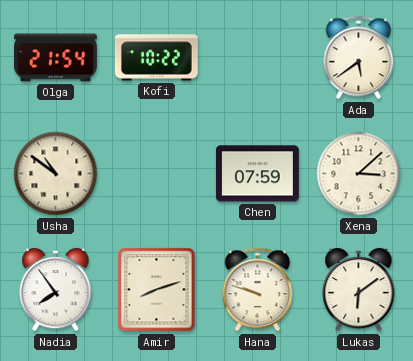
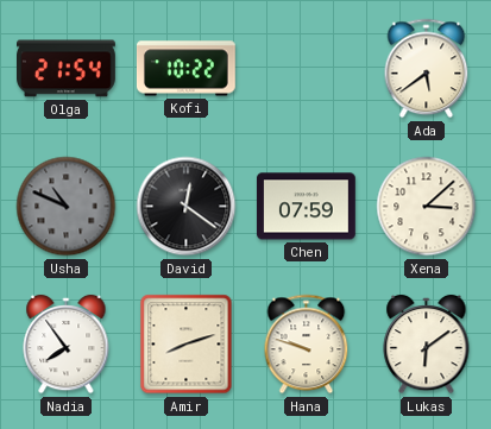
Usha: 10:51 -> 10:49 (67, 207)
Usha dial: cream -> grey (67, 207)
David: none -> 12:21 (187, 207)
